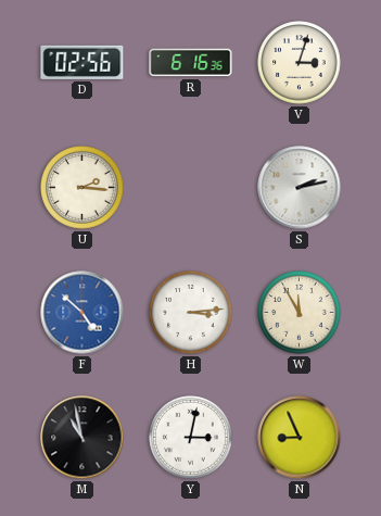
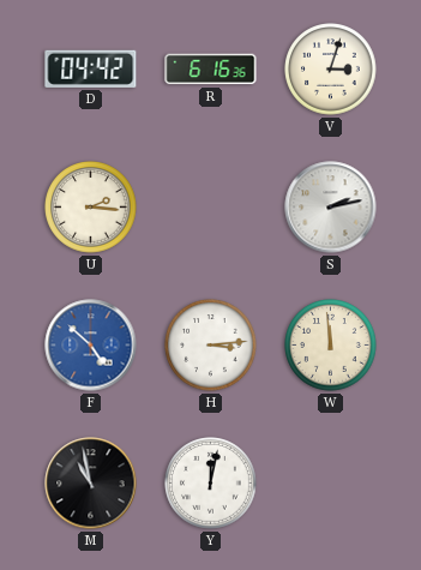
D: 02:56 -> 04:42 (91, 68)
W: 11:55 -> 11:59 (331, 346)
Y: 3:02 -> 12:02 (211, 484)
N: 8:56 -> none (300, 438)
